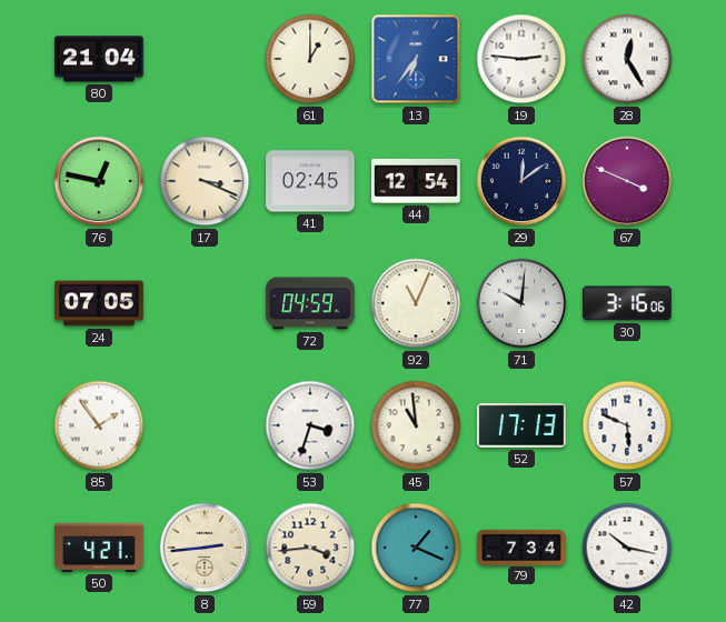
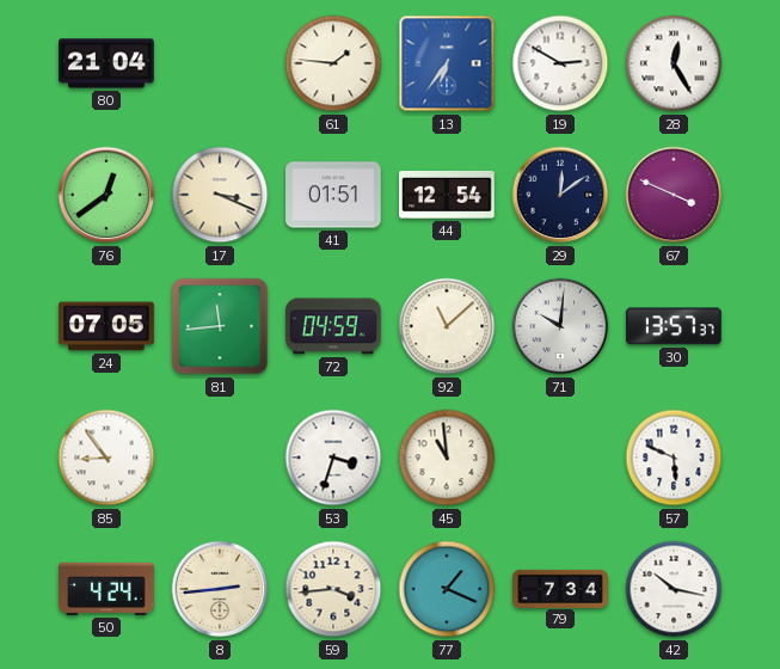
61: 1:00 -> 1:46 (333, 63)
19: 2:46 -> 2:50 (560, 63)
76: 12:47 -> 12:39 (106, 195)
41: 02:45 -> 01:51 (333, 195)
81: none -> 11:44 (220, 326)
92: 11:04 -> 11:08 (447, 326)
30: 3:16 -> 13:57 (675, 326)
85: 1:54 -> 8:54 (106, 458)
52: 17:13 -> none (521, 425)
50: 4:21 -> 4:24 (106, 589)
